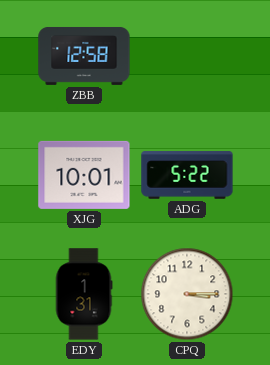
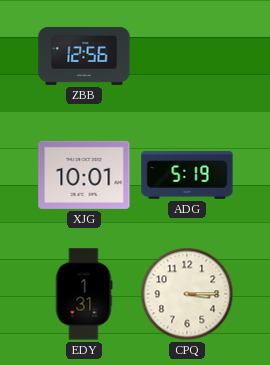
ZBB: 12:58 -> 12:56 (84, 56)
ADG: 5:22 -> 5:19 (187, 175)
